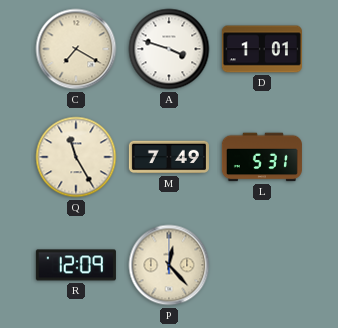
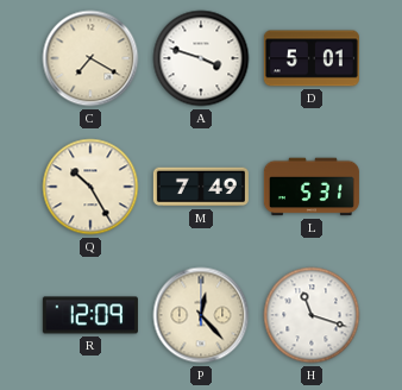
D: 1:01 -> 5:01 (312, 58)
Q: 11:25 -> 10:25 (90, 187)
H: none -> 11:18 (312, 315)
